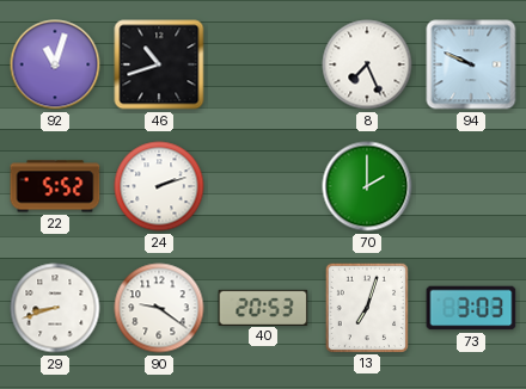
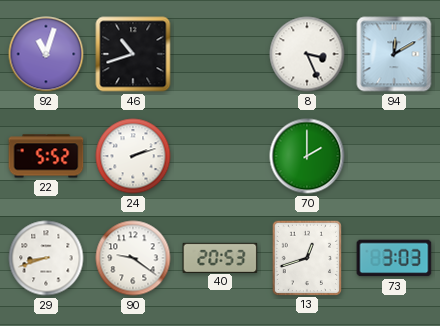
8: 7:26 -> 3:26 (307, 54)
94: 9:49 -> 12:10 (394, 54)
13: 7:03 -> 12:42 (306, 257)
